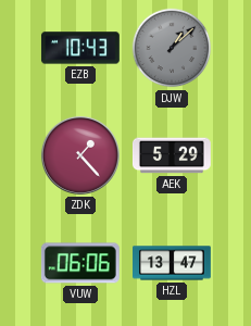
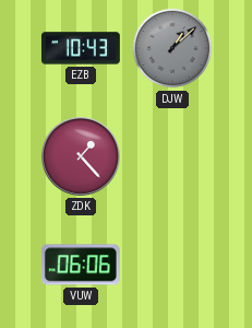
AEK: 5:29 -> none (172, 155)
HZL: 13:47 -> none (173, 263)
